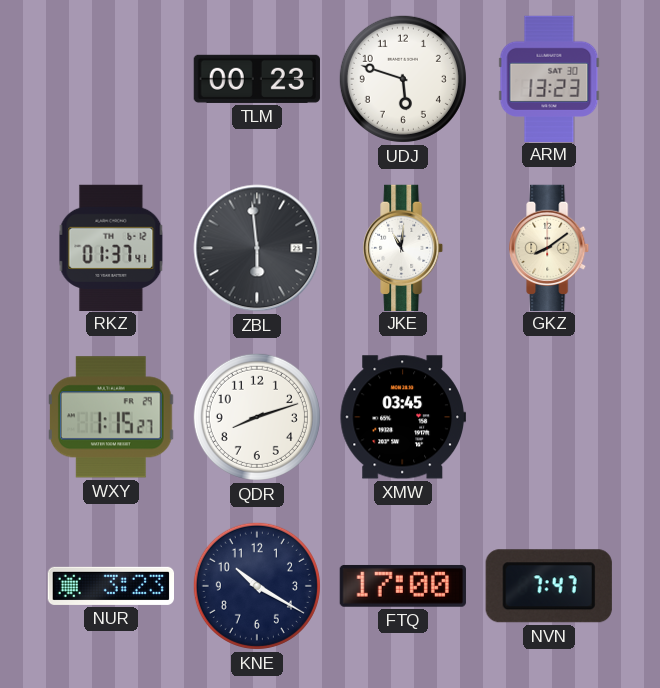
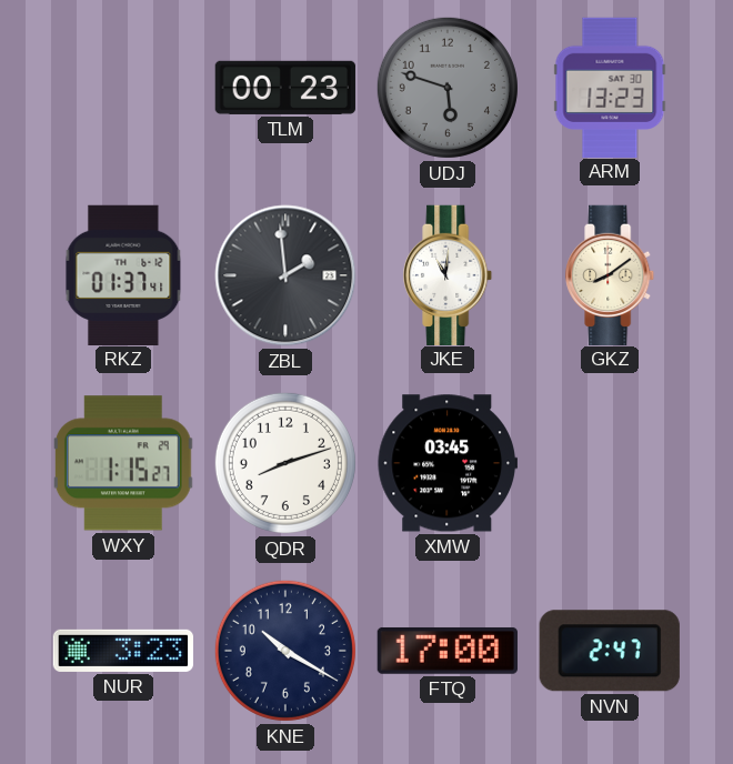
UDJ dial: white -> grey (448, 88)
ZBL: 5:59 -> 1:59 (285, 275)
NVN: 7:47 -> 2:47 (610, 651)
